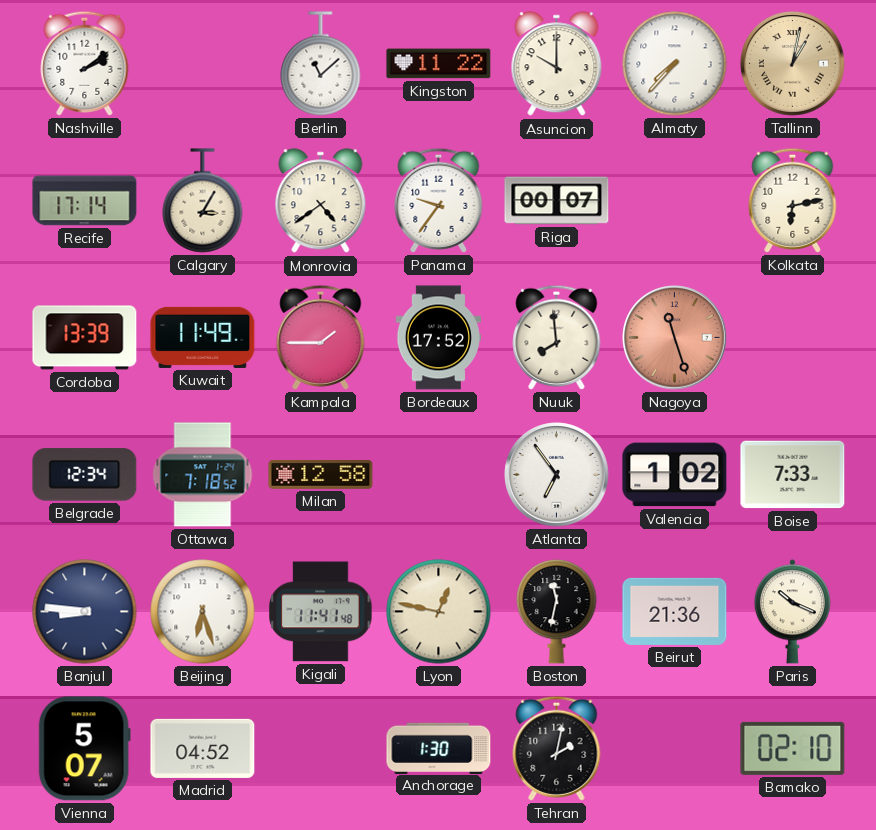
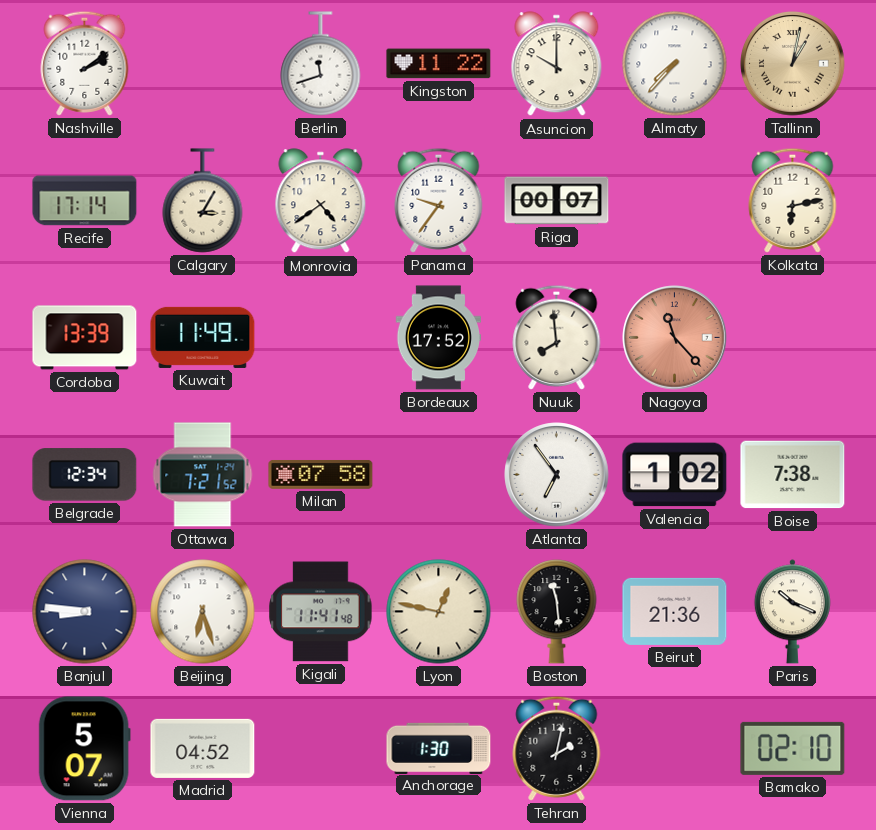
Berlin: 11:08 -> 11:42 (321, 64)
Kampala: 1:45 -> none (321, 337)
Nagoya: 11:27 -> 11:23 (675, 338)
Ottawa: 7:18 -> 7:21 (203, 475)
Milan: 12:58 -> 07:58 (321, 474)
Boise: 7:33 -> 7:38 (793, 475)
Boston: 11:32 -> 11:29 (557, 612)
